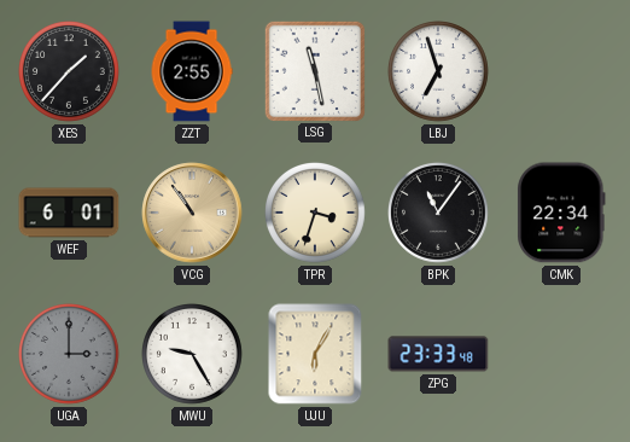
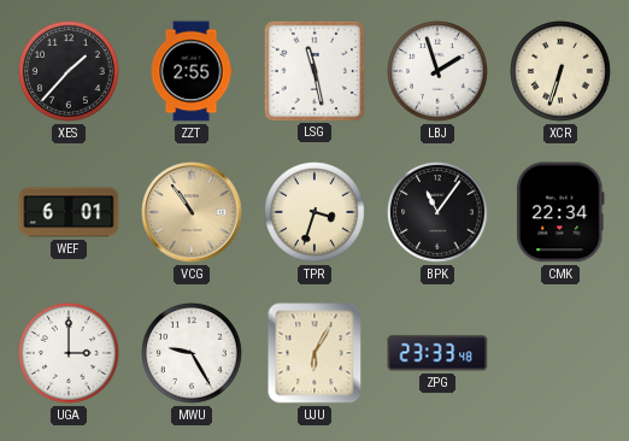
LBJ: 6:57 -> 1:57 (439, 72)
XCR: none -> 6:33 (562, 72)
UGA dial: grey -> white (70, 354)
